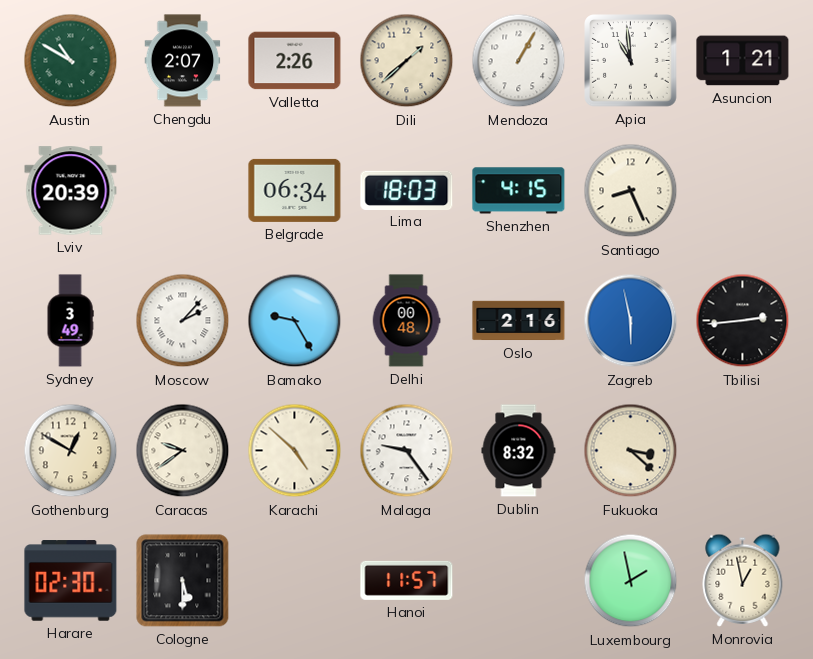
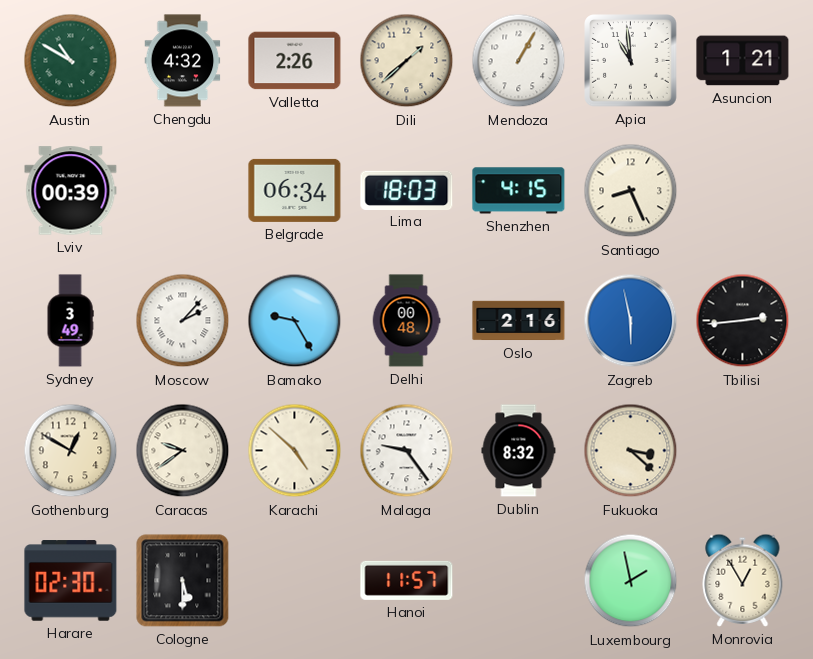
Chengdu: 2:07 -> 4:32 (183, 61)
Lviv: 20:39 -> 00:39 (71, 191)
Monrovia: 12:58 -> 12:55 (743, 580)
